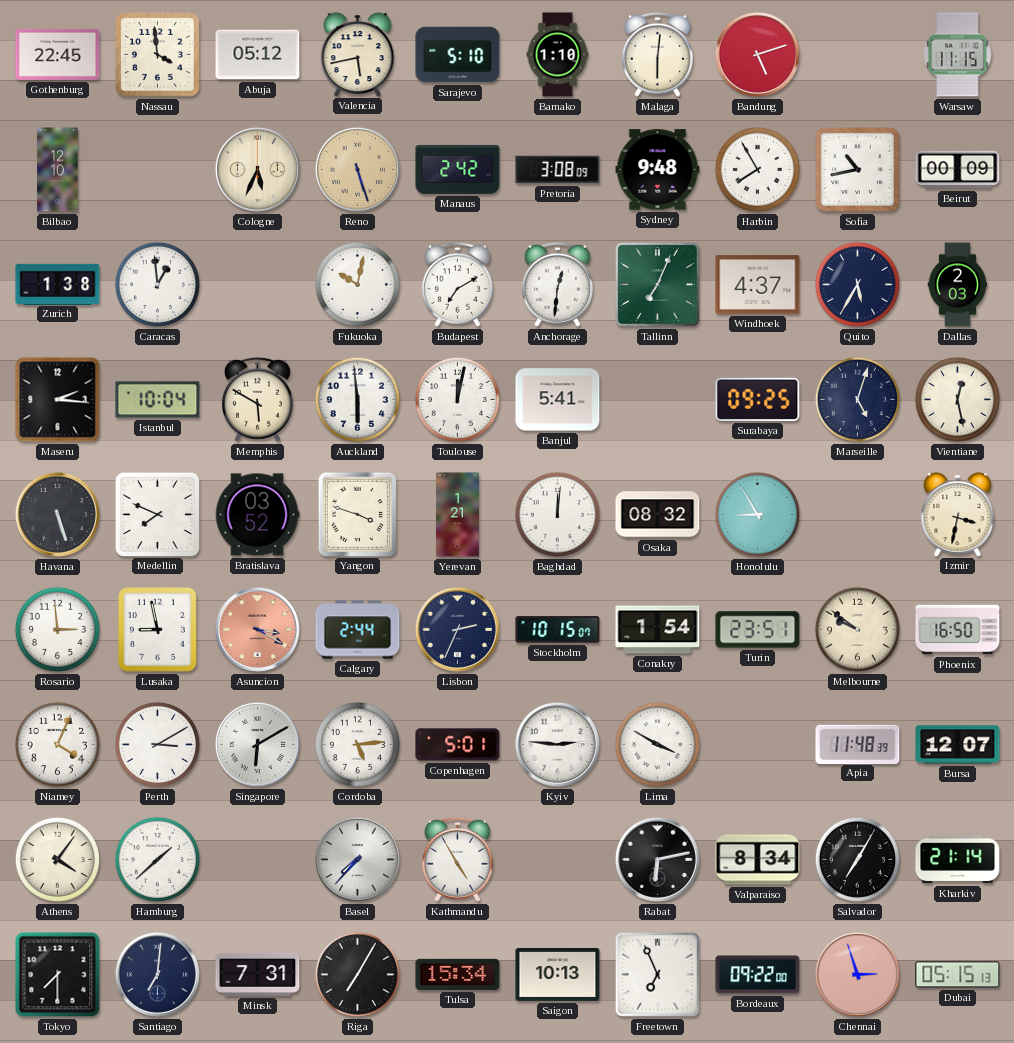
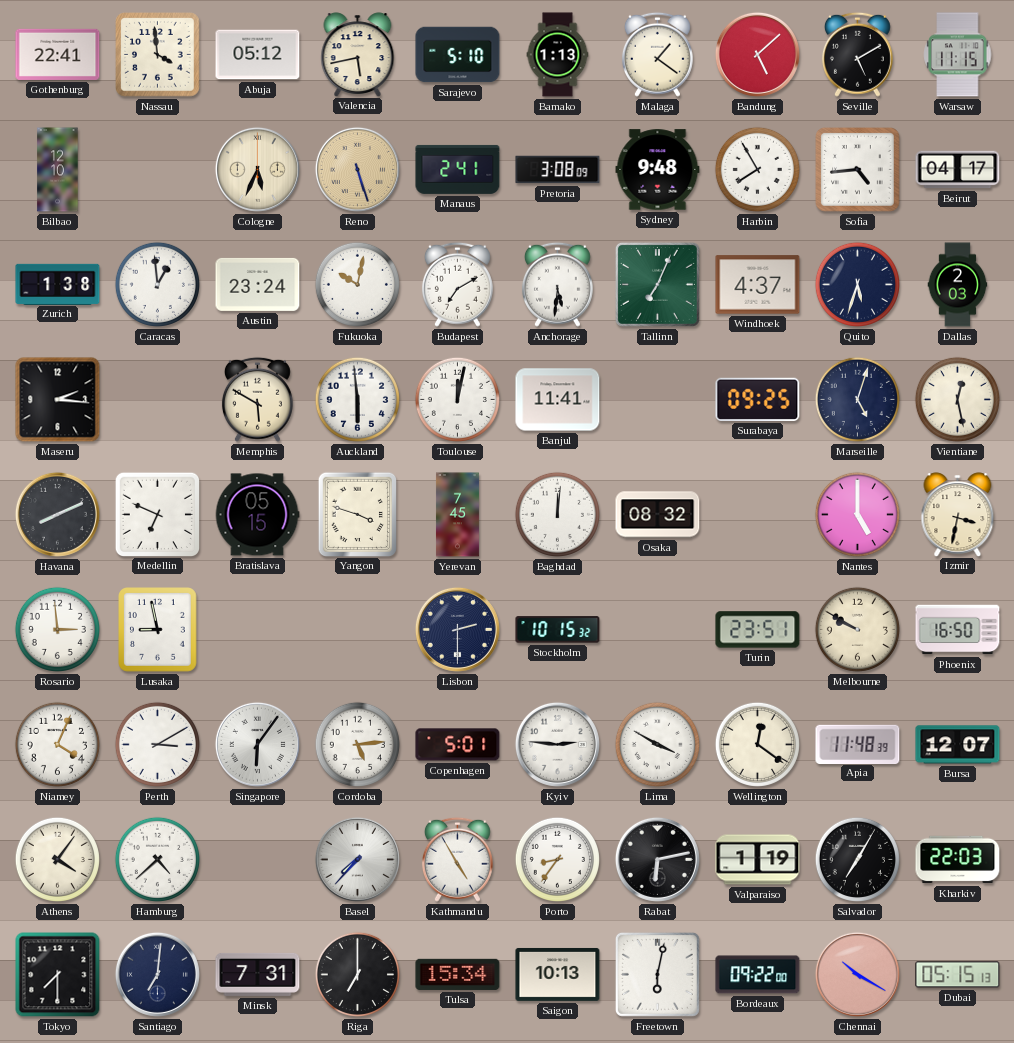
Gothenburg: 22:45 -> 22:41 (58, 54)
Bamako: 1:10 -> 1:13 (558, 55)
Malaga: 6:01 -> 1:21 (657, 54)
Bandung: 5:12 -> 5:08 (757, 54)
Seville: none -> 5:10 (857, 54)
Manaus: 2:42 -> 2:41 (458, 169)
Sofia: 10:43 -> 4:44 (858, 170)
Beirut: 00:09 -> 04:17 (958, 170)
Austin: none -> 23:24 (258, 284)
Anchorage: 12:31 -> 5:31 (557, 284)
Quito: 5:35 -> 5:33 (857, 284)
Istanbul: 10:04 -> none (158, 400)
Banjul: 5:41 -> 11:41 (558, 400)
Havana: 5:27 -> 8:11 (57, 514)
Medellin: 7:49 -> 6:49 (157, 514)
Bratislava: 03:52 -> 05:15 (257, 515)
Yerevan: 1:21 -> 7:45 (457, 515)
Honolulu: 8:55 -> none (757, 514)
Nantes: none -> 5:00 (857, 514)
Asuncion: 3:20 -> none (257, 629)
Calgary: 2:44 -> none (358, 630)
Lisbon: 2:34 -> 2:30 (457, 629)
Stockholm: 10:15:07 -> 10:15:32 (558, 630)
Conakry: 1:54 -> none (658, 630)
Melbourne: 9:51 -> 9:50 (857, 629)
Singapore: 6:10 -> 6:06 (257, 744)
Wellington: none -> 12:21 (757, 744)
Hamburg: 1:38 -> 4:38 (157, 859)
Porto: none -> 8:36 (557, 859)
Valparaiso: 8:34 -> 1:19 (758, 860)
Kharkiv: 21:14 -> 22:03 (958, 860)
Riga: 7:05 -> 7:00 (357, 974)
Freetown: 6:56 -> 6:02 (657, 974)
Chennai: 2:57 -> 10:20 (857, 974)
